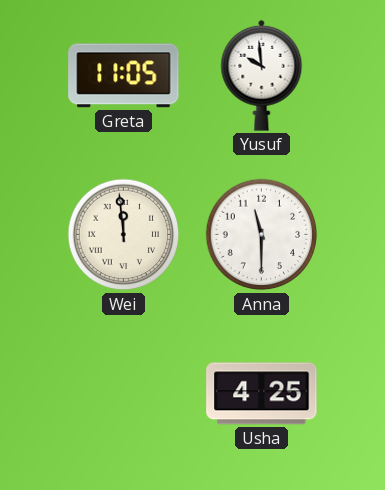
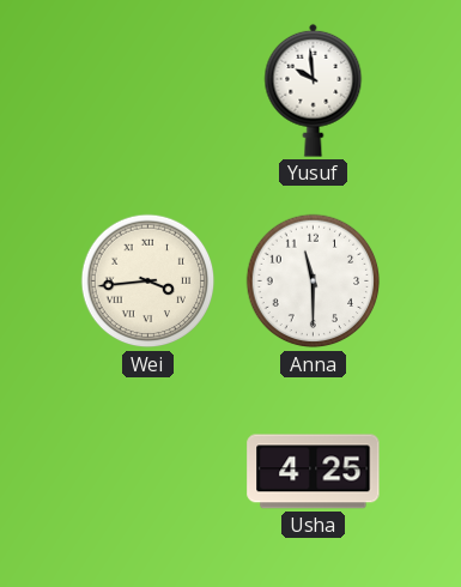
Greta: 11:05 -> none (124, 76)
Wei: 11:59 -> 3:44 (148, 282)
